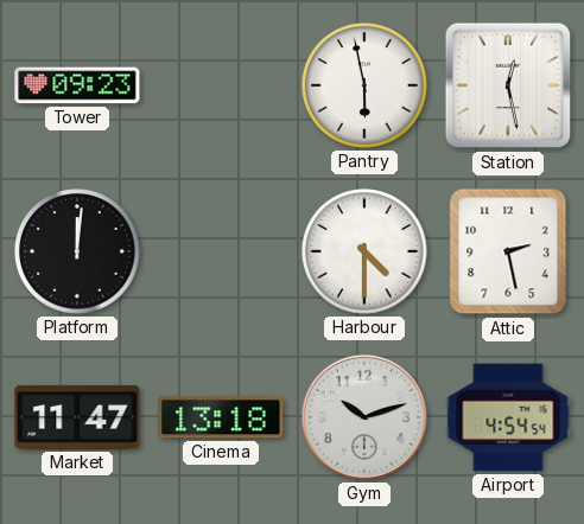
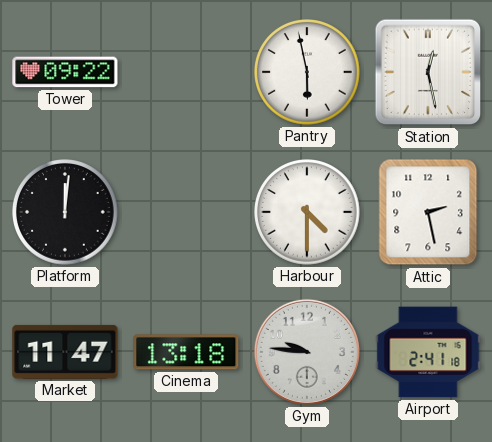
Tower: 09:23 -> 09:22 (65, 72)
Gym: 10:12 -> 9:46 (307, 352)
Airport: 4:54 -> 2:41 (428, 352)
